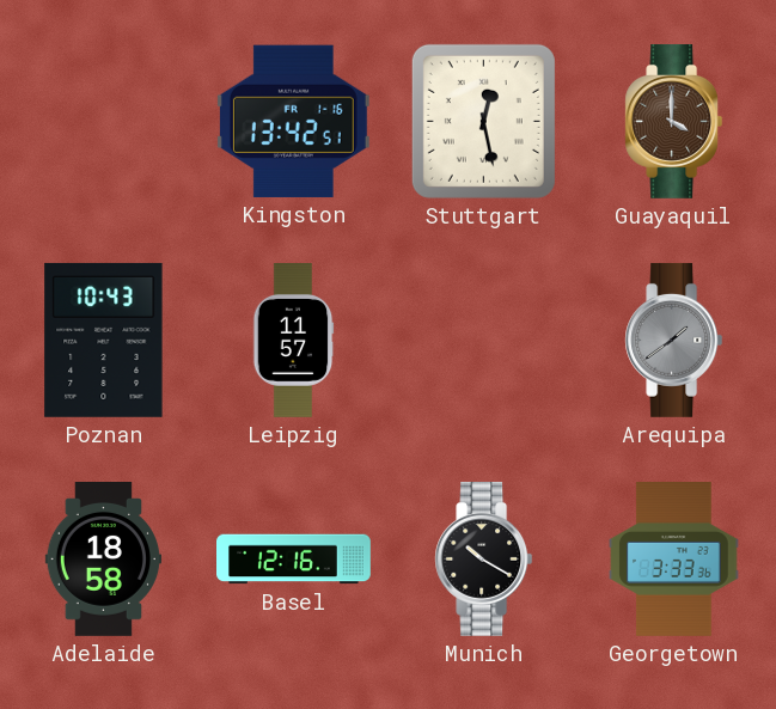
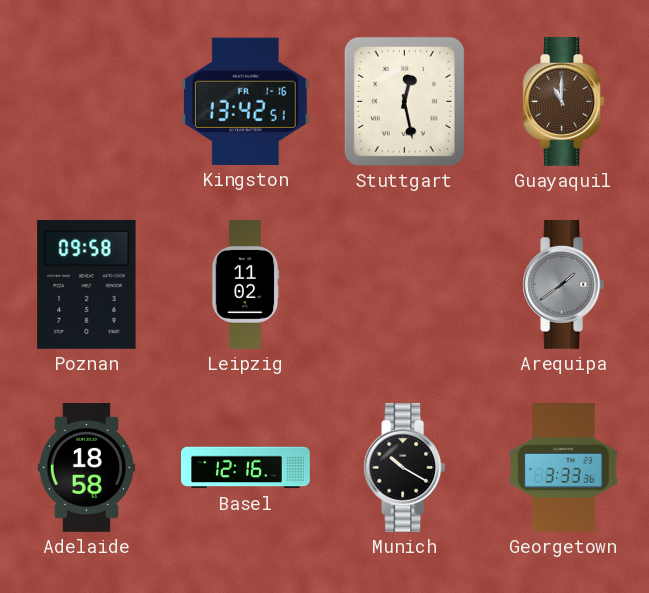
Guayaquil: 4:00 -> 11:00 (564, 101)
Poznan: 10:43 -> 09:58 (87, 284)
Leipzig: 11:57 -> 11:02 (245, 285)
